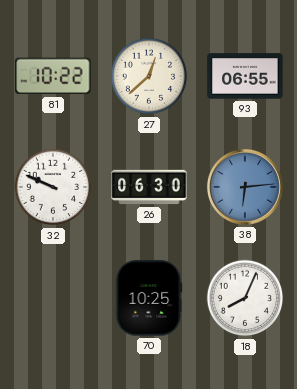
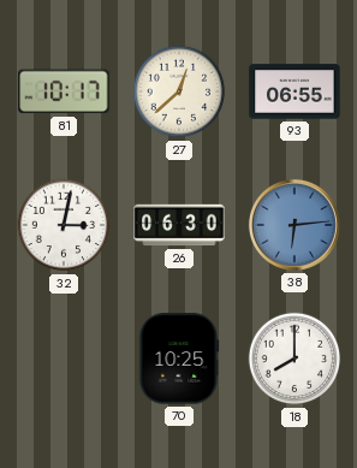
81: 10:22 -> 10:17 (64, 91)
32: 9:49 -> 3:02 (64, 225)
18: 8:04 -> 8:00 (294, 359)
